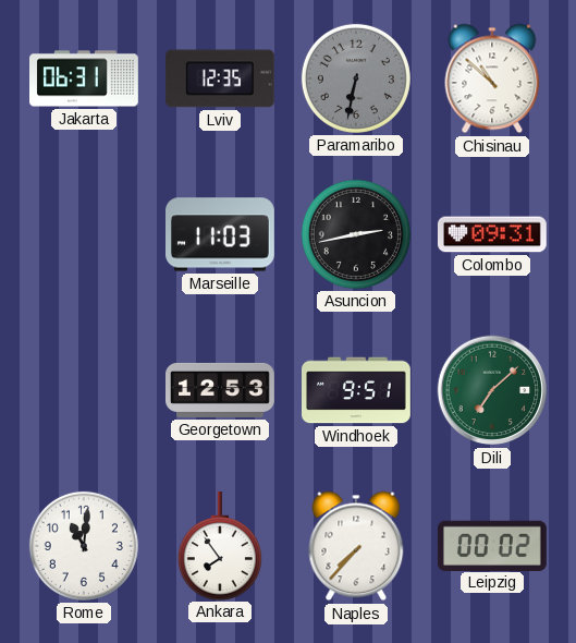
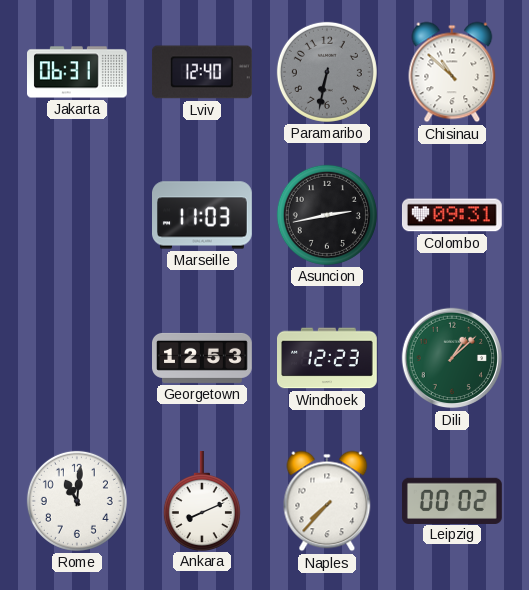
Lviv: 12:35 -> 12:40 (202, 72)
Windhoek: 9:51 -> 12:23 (328, 358)
Dili: 7:08 -> 1:08 (452, 358)
Ankara: 7:54 -> 8:11 (202, 501)
